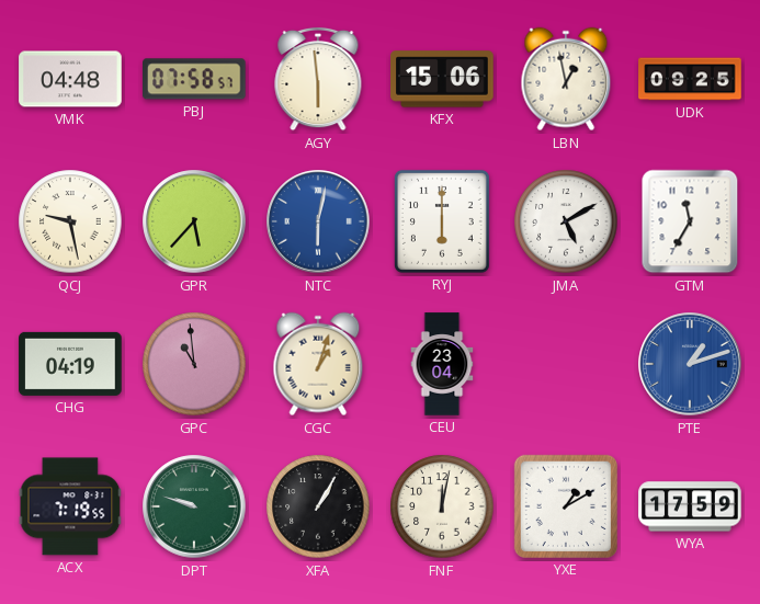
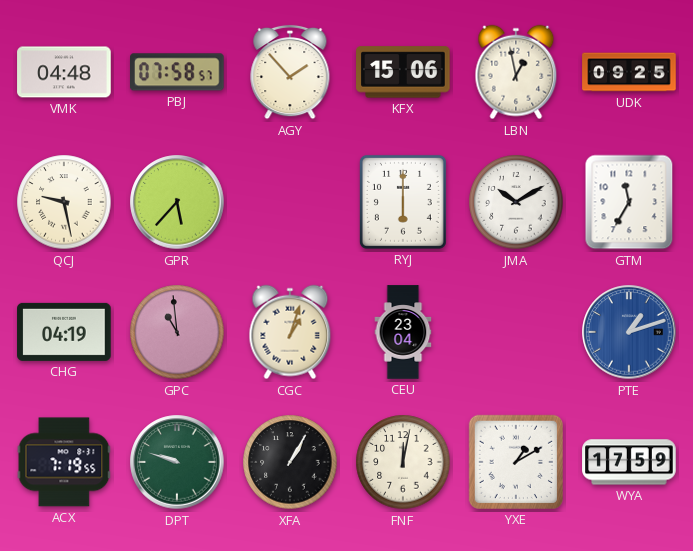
AGY: 5:59 -> 1:53 (290, 72)
NTC: 6:02 -> none (318, 221)
JMA: 5:10 -> 10:10 (516, 202)
